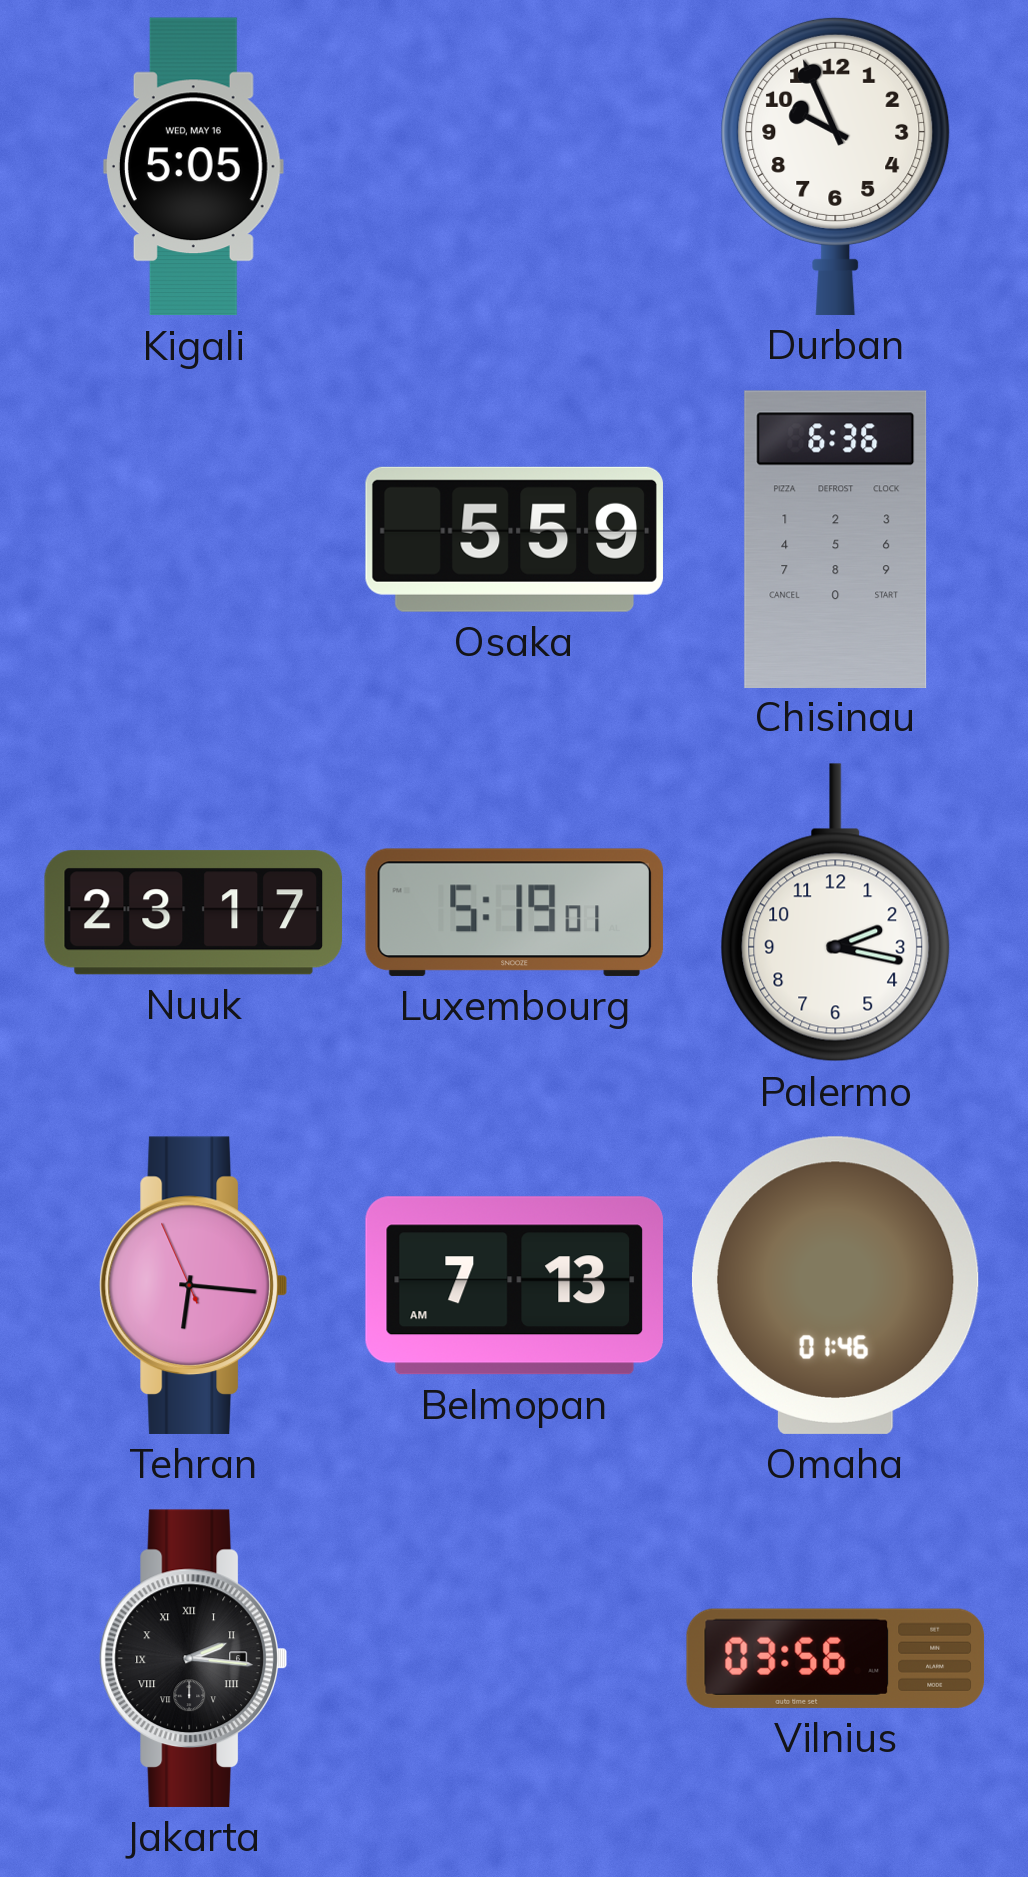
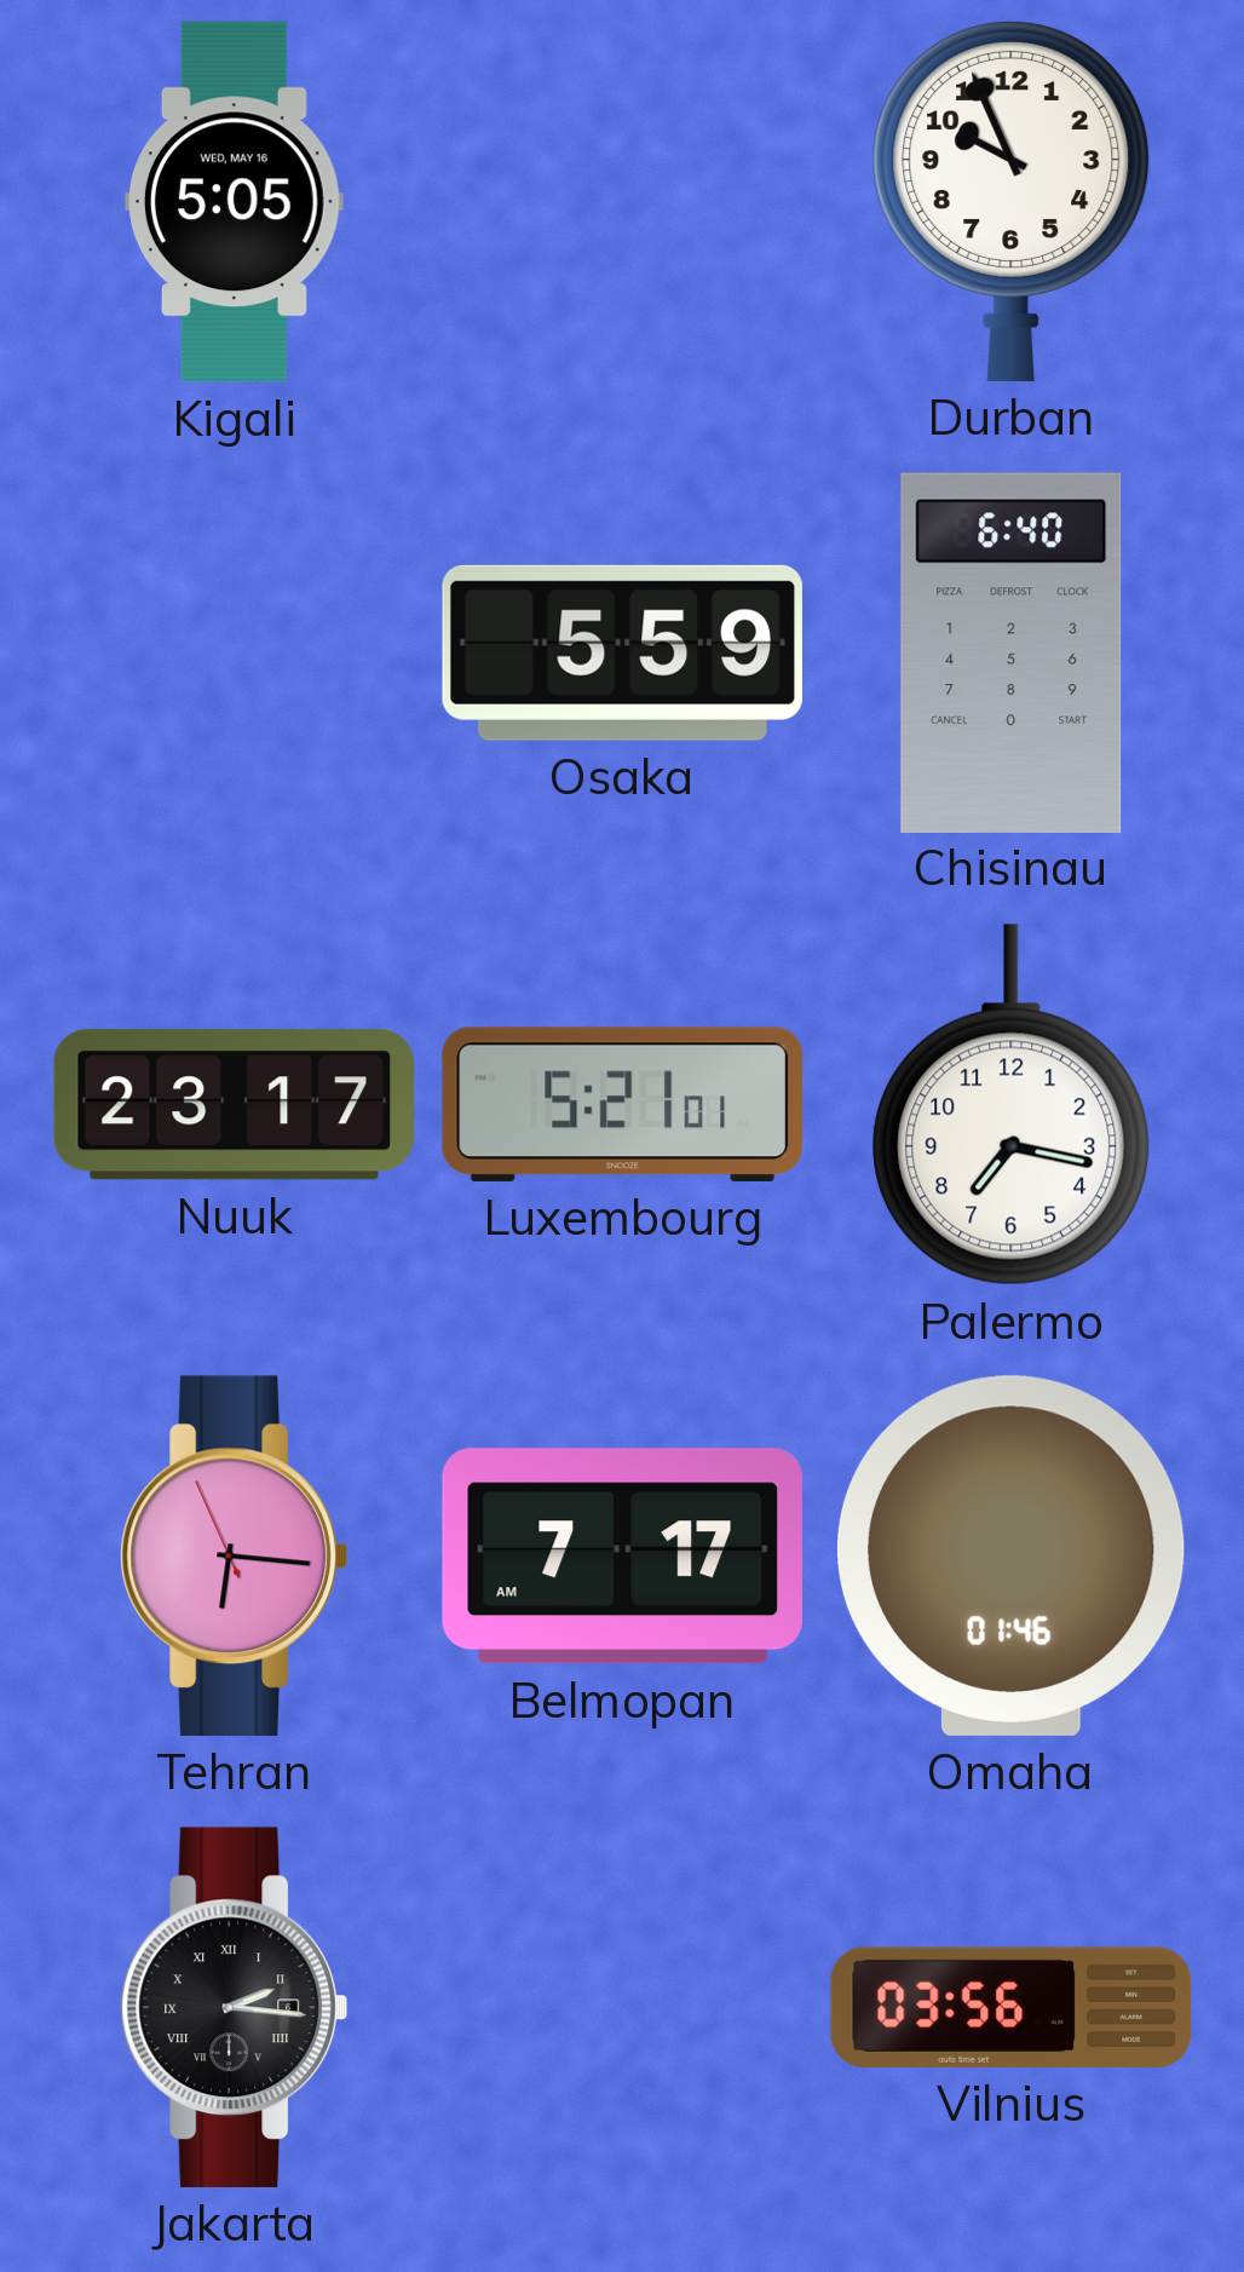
Chisinau: 6:36 -> 6:40 (1012, 652)
Luxembourg: 5:19 -> 5:21 (622, 1104)
Palermo: 2:17 -> 7:17 (1012, 1105)
Belmopan: 7:13 -> 7:17 (622, 1557)
